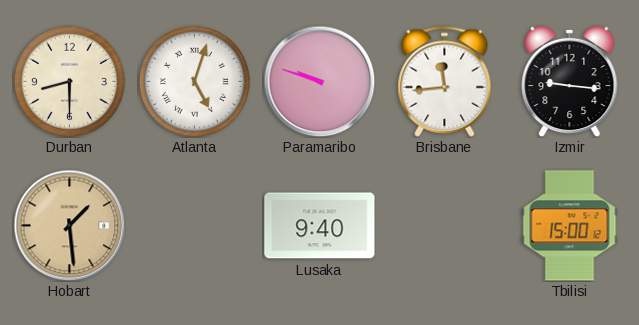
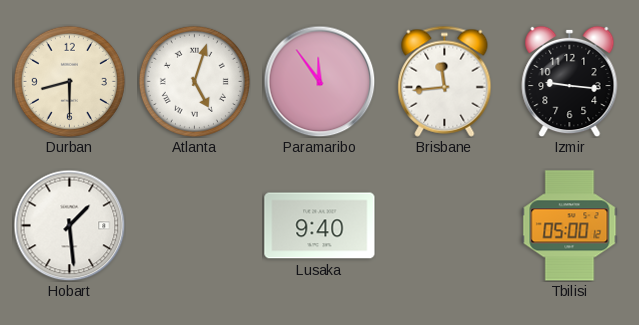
Paramaribo: 9:48 -> 11:54 (319, 81)
Hobart dial: champagne -> white (69, 225)
Tbilisi: 15:00 -> 05:00 (570, 226)
